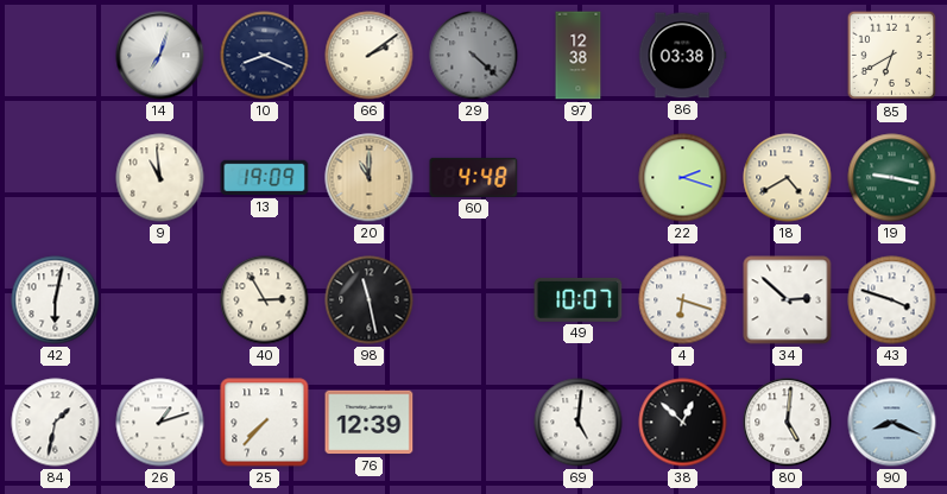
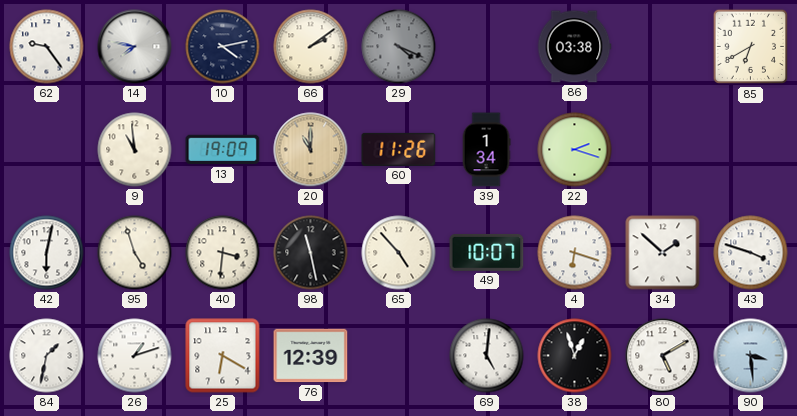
62: none -> 9:24 (47, 47)
14: 7:03 -> 7:47 (135, 47)
10: 8:19 -> 4:13 (223, 47)
29: 4:22 -> 4:19 (399, 47)
97: 12:38 -> none (579, 56)
60: 4:48 -> 11:26 (399, 149)
39: none -> 1:34 (486, 150)
18: 4:40 -> none (788, 178)
19: 9:17 -> none (892, 178)
95: none -> 4:57 (135, 253)
40: 2:55 -> 3:31 (223, 253)
65: none -> 4:53 (399, 253)
34: 2:52 -> 1:52 (663, 253)
25: 7:37 -> 6:20 (223, 356)
38: 12:52 -> 12:57 (575, 356)
80: 5:01 -> 5:10 (663, 356)
90: 8:19 -> 3:29 (751, 356)
